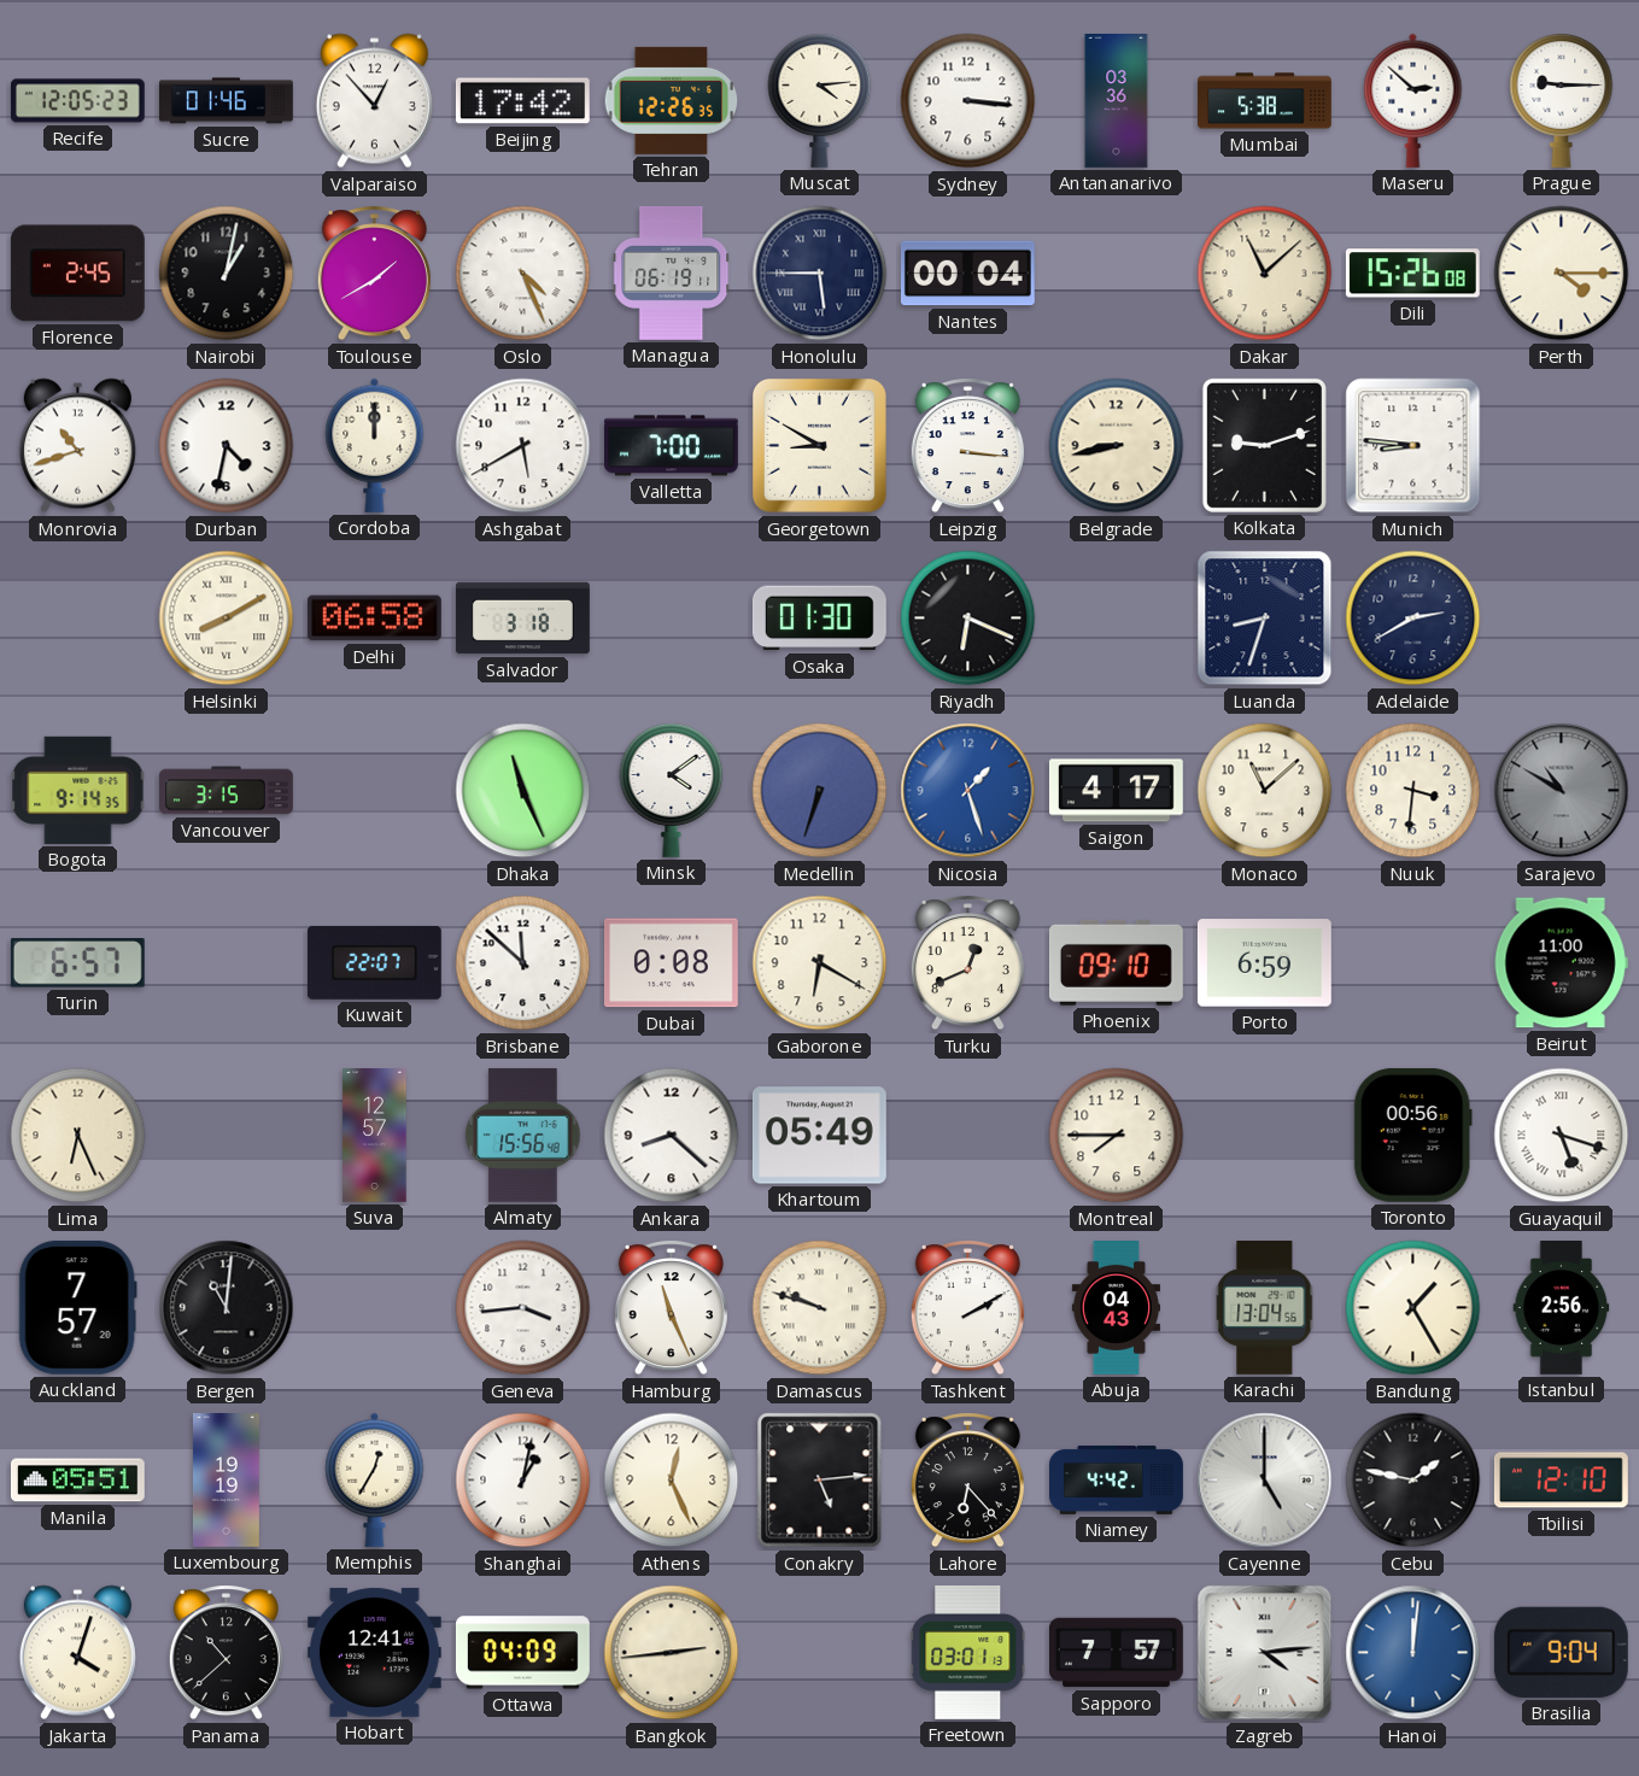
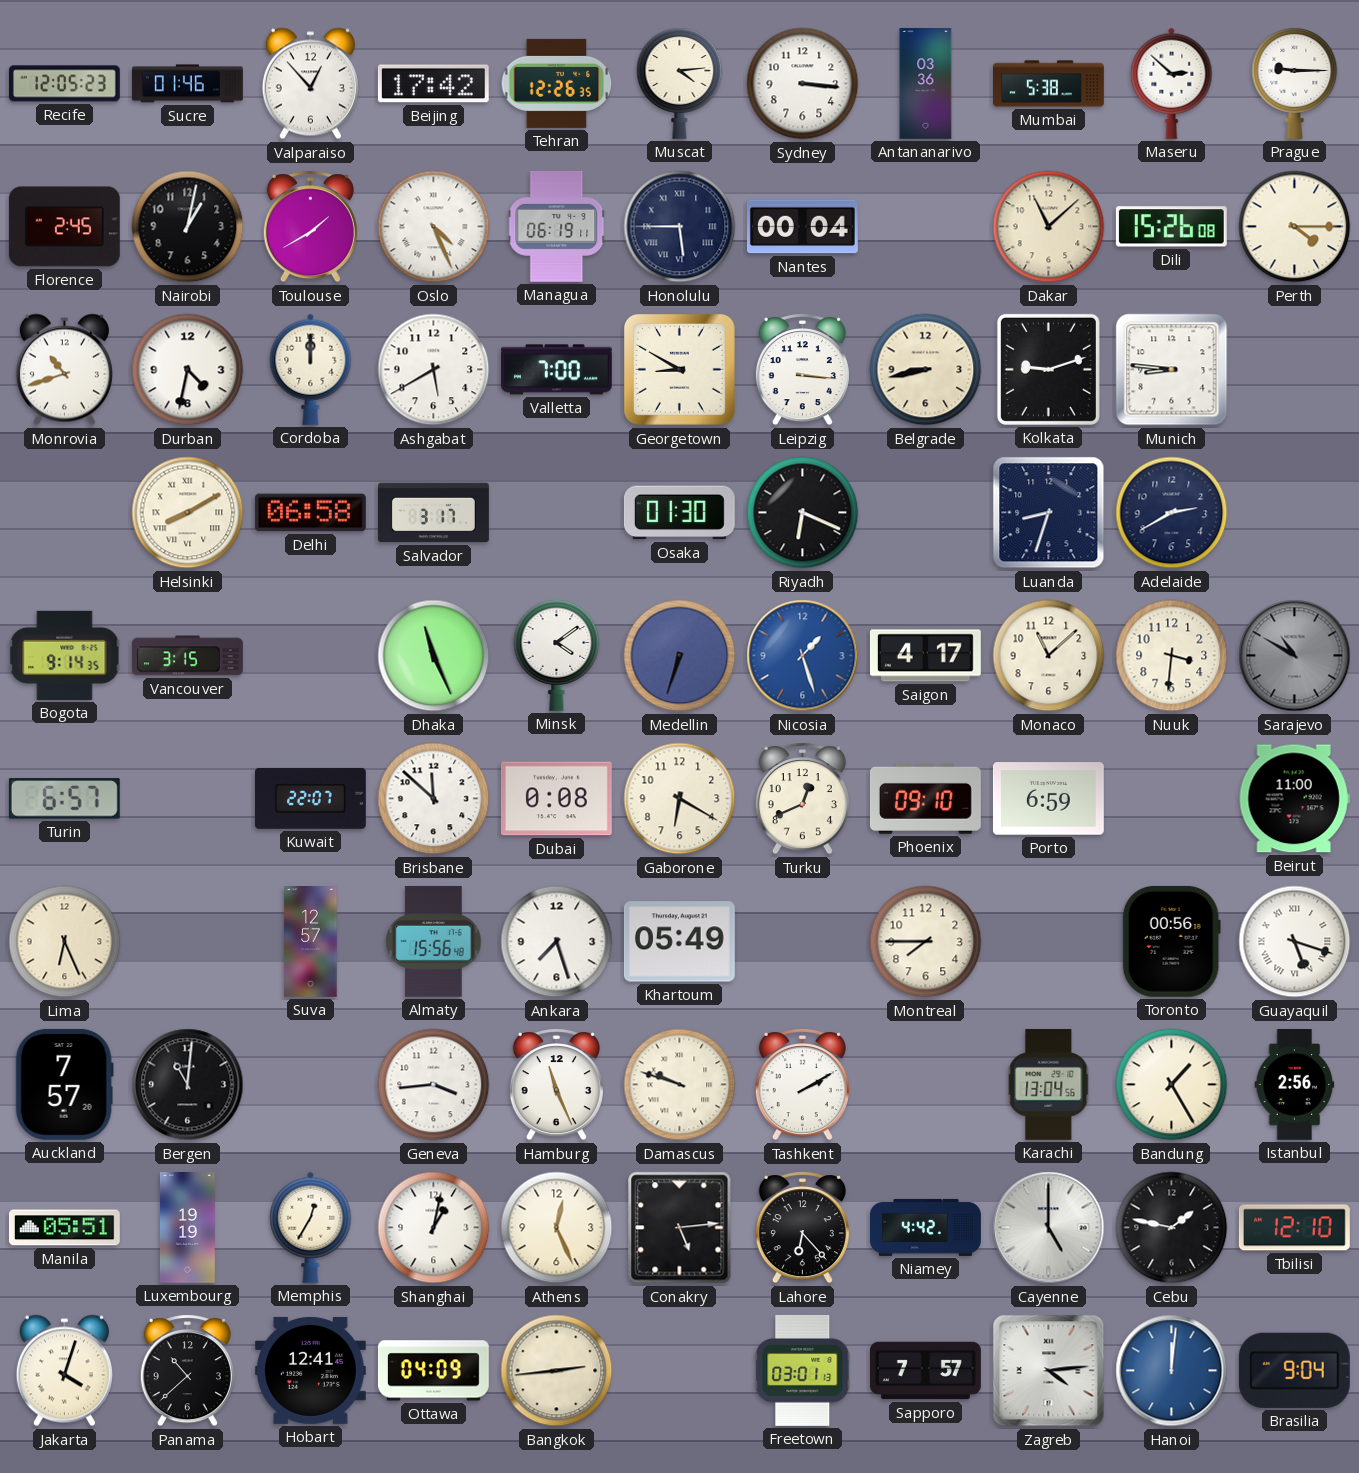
Salvador: 3:18 -> 3:17 (434, 513)
Ankara: 8:22 -> 7:27 (557, 942)
Abuja: 04:43 -> none (1116, 1308)
